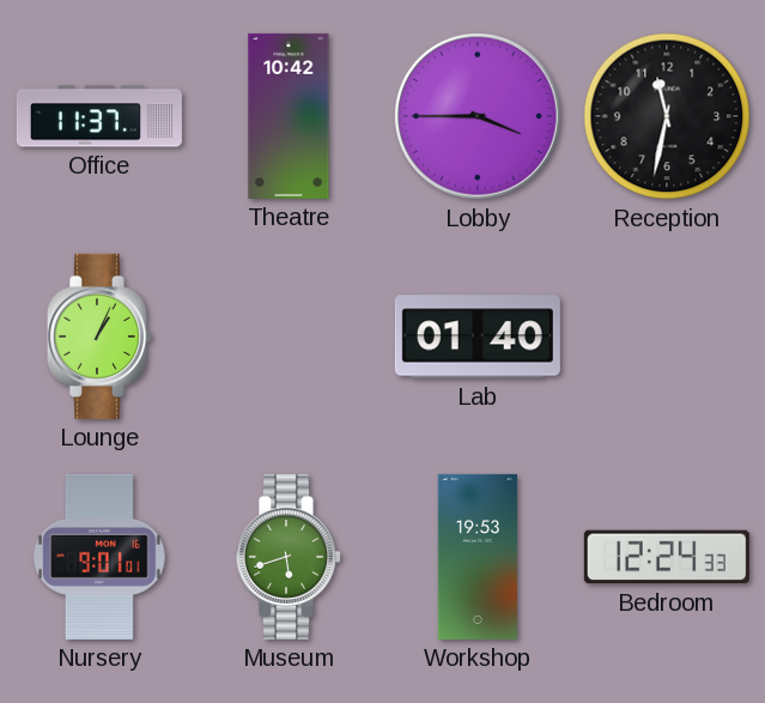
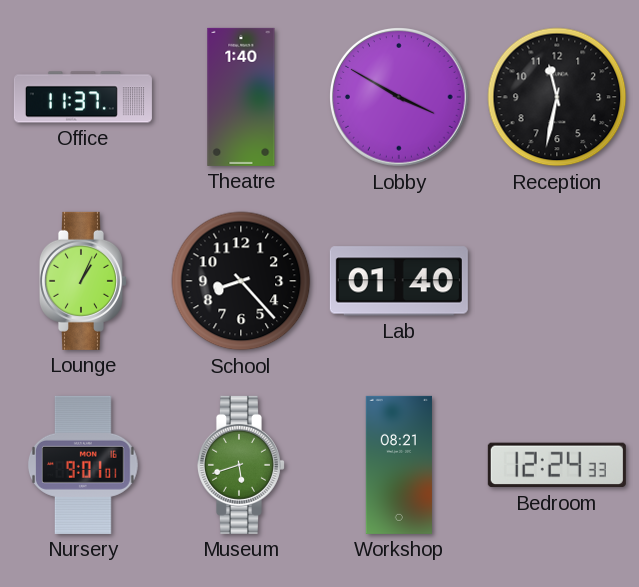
Theatre: 10:42 -> 1:40 (241, 97)
Lobby: 3:45 -> 3:50 (400, 98)
School: none -> 8:23 (241, 281)
Workshop: 19:53 -> 08:21 (399, 465)
